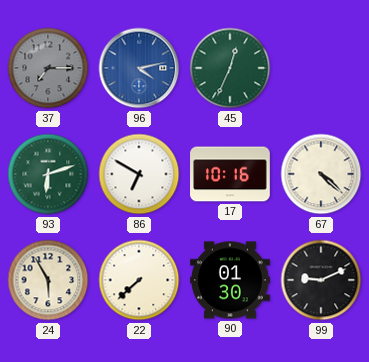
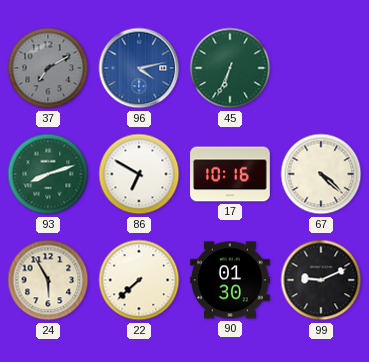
37: 7:15 -> 7:10 (48, 68)
45: 12:34 -> 6:34 (230, 68)
93: 6:12 -> 8:12 (48, 174)
